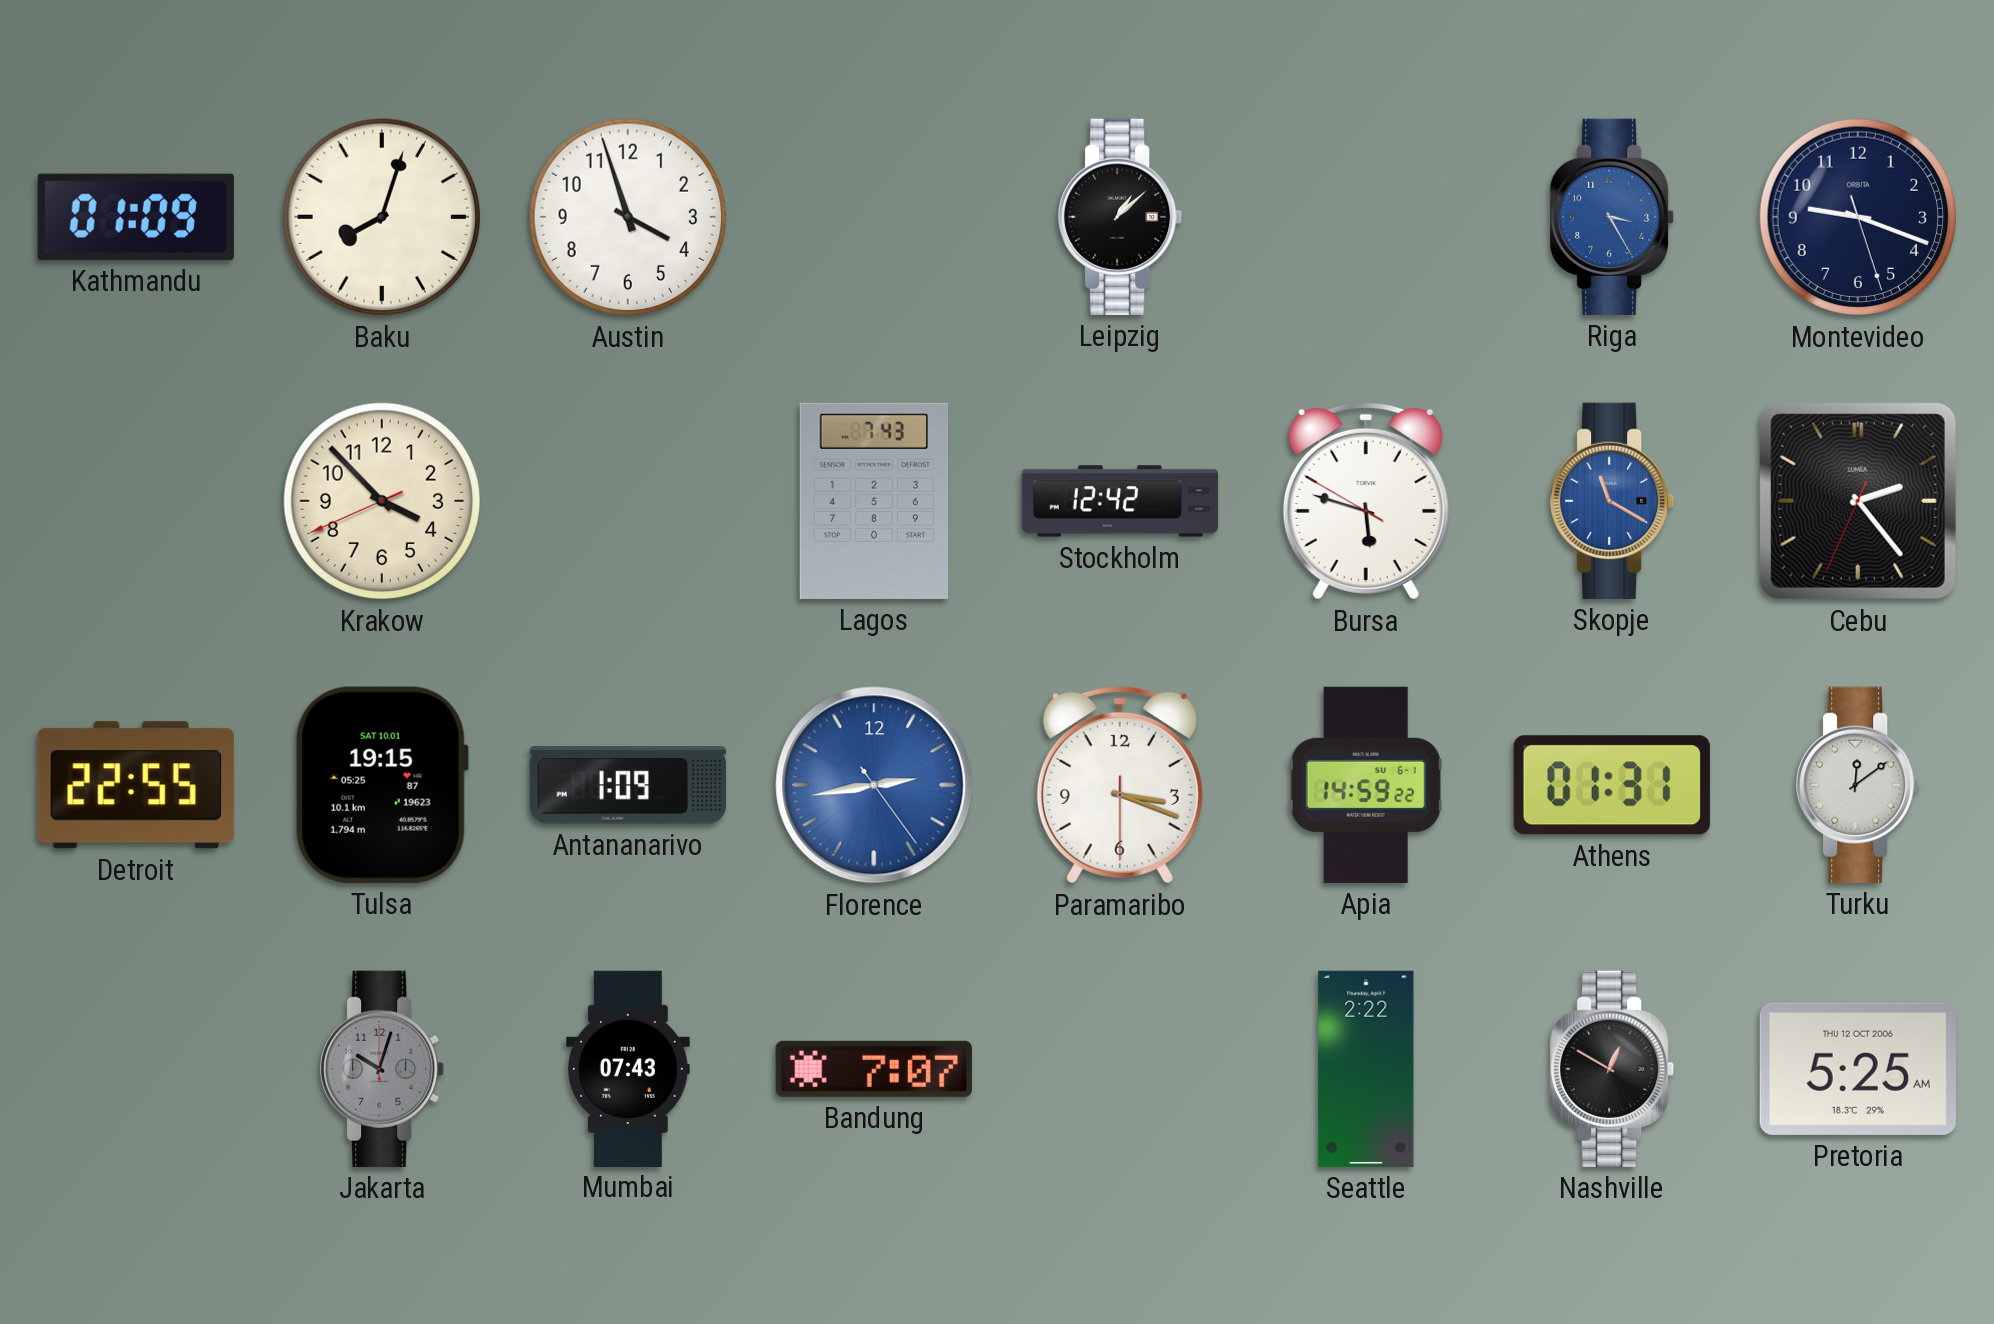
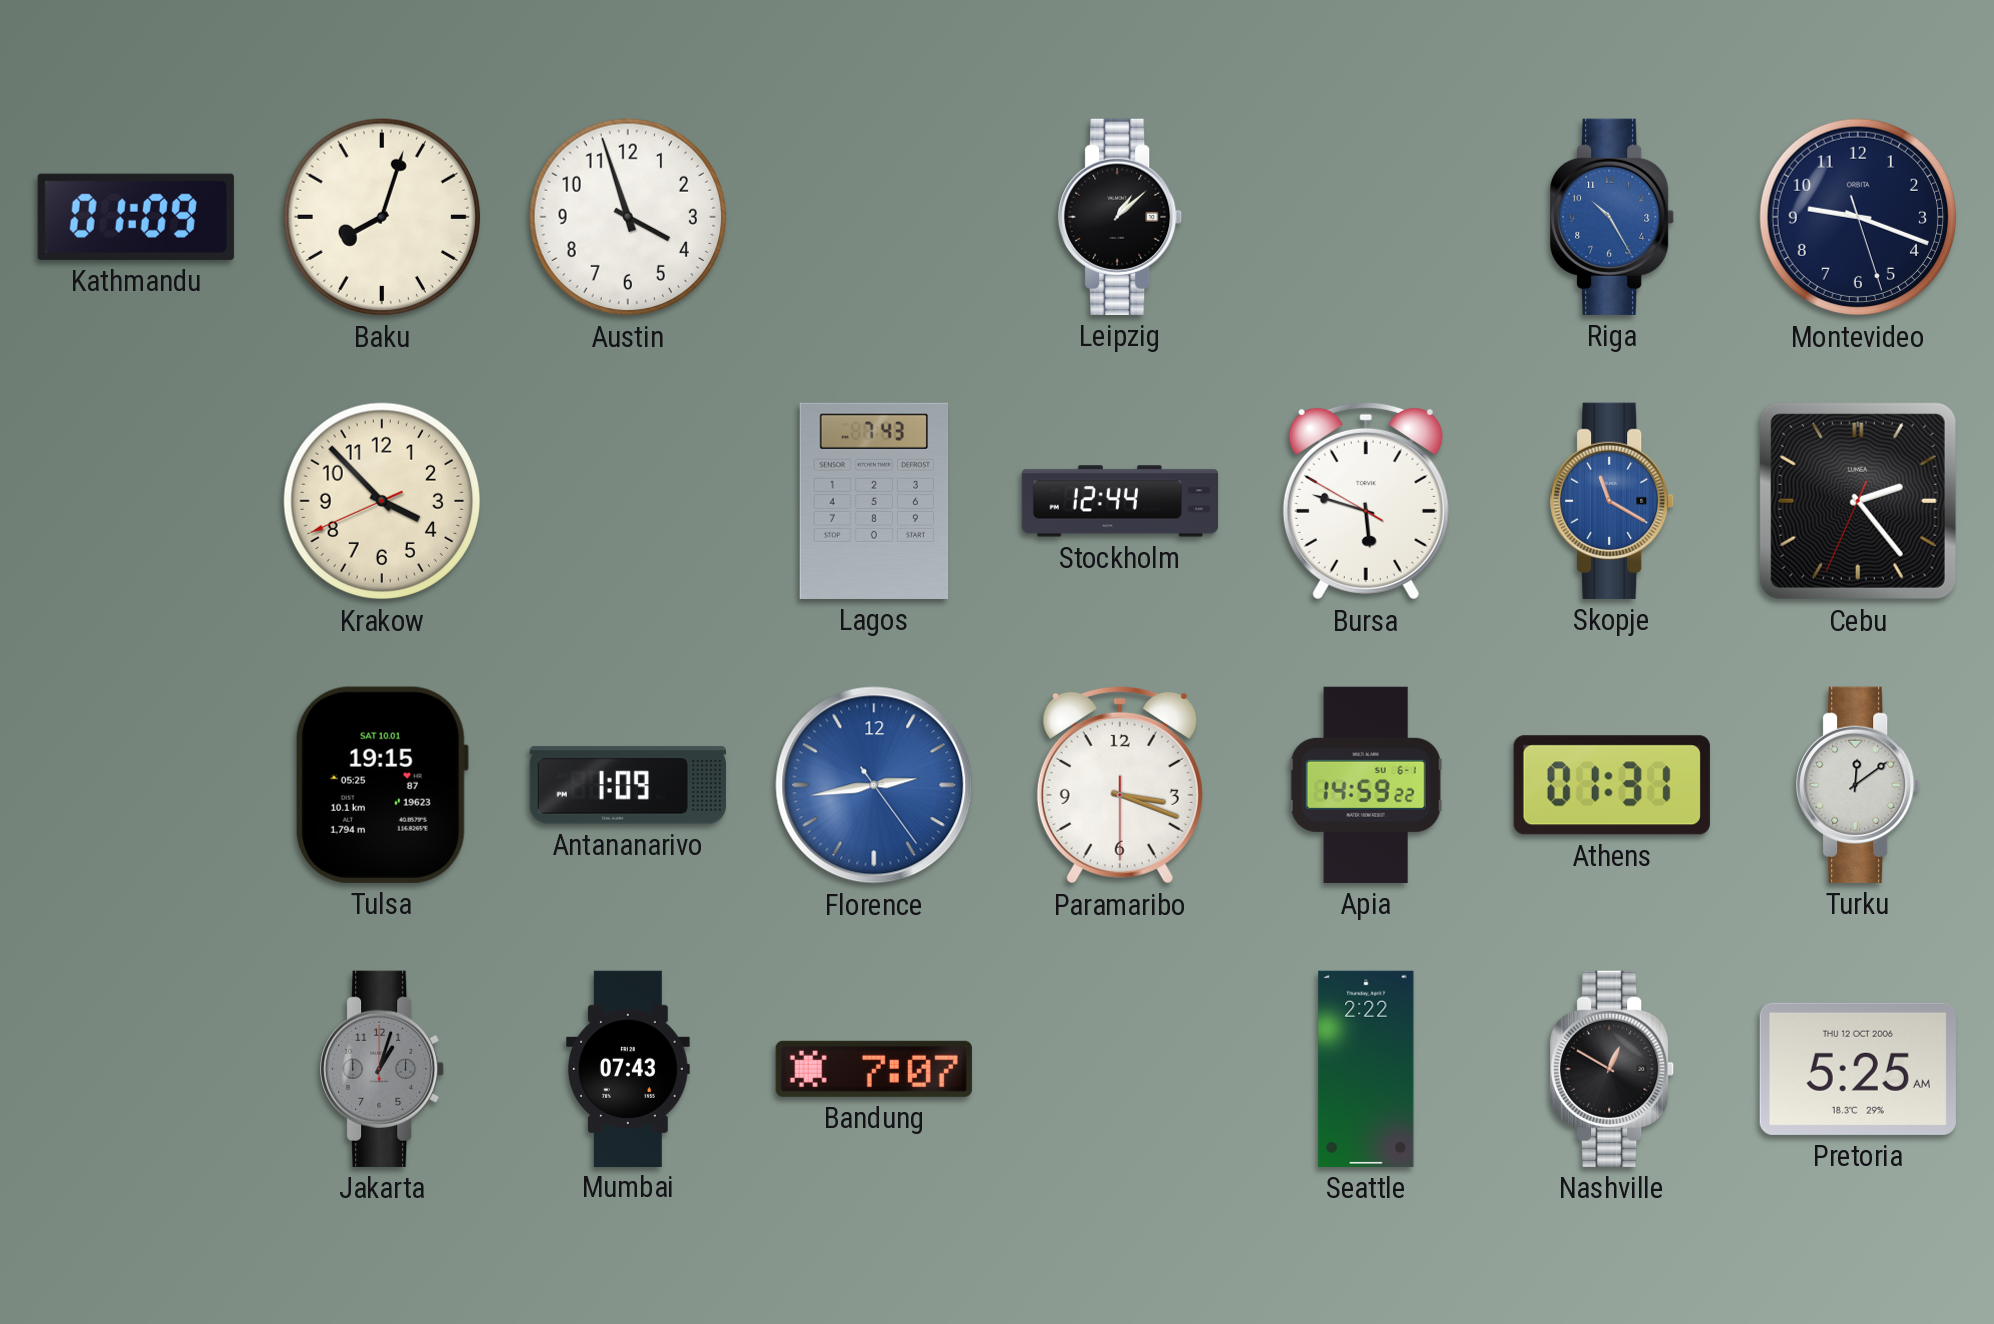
Riga: 3:25 -> 10:25 (1613, 217)
Stockholm: 12:42 -> 12:44 (1119, 501)
Detroit: 22:55 -> none (136, 785)
Jakarta: 10:03 -> 1:03 (383, 1069)
